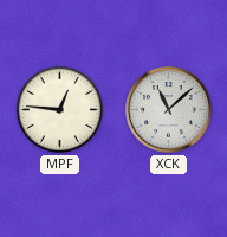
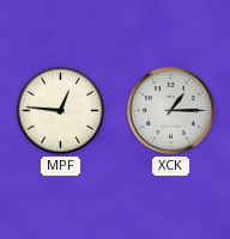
XCK: 11:08 -> 1:15 (171, 111)
